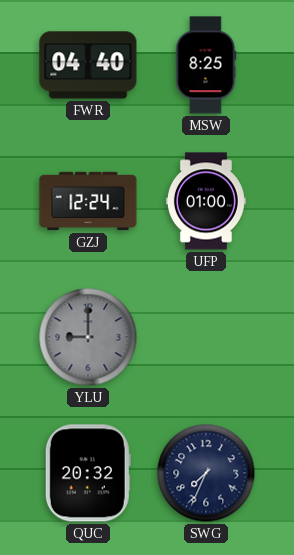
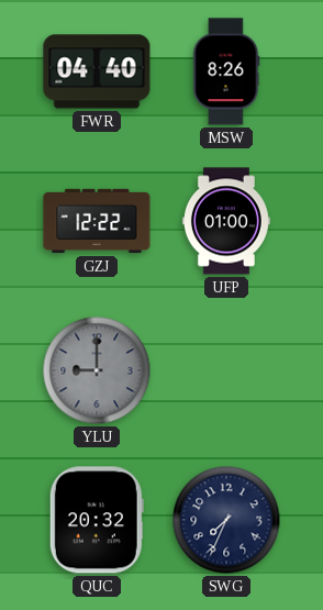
MSW: 8:25 -> 8:26 (226, 71)
GZJ: 12:24 -> 12:22 (97, 221)
